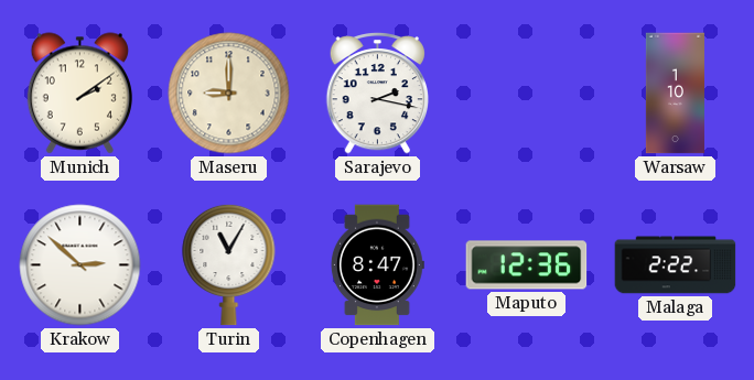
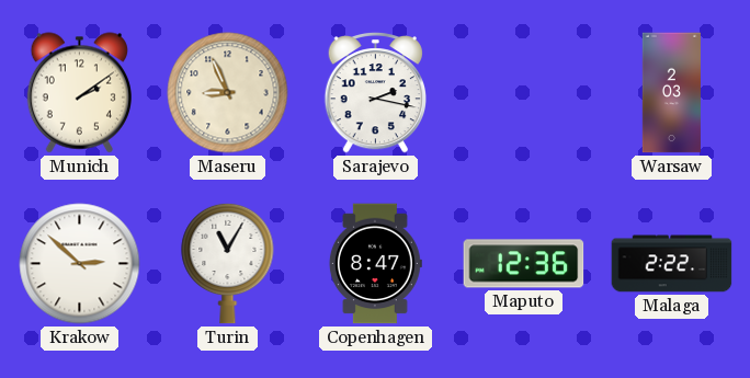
Maseru: 9:00 -> 8:56 (228, 93)
Warsaw: 1:10 -> 2:03 (671, 93)
